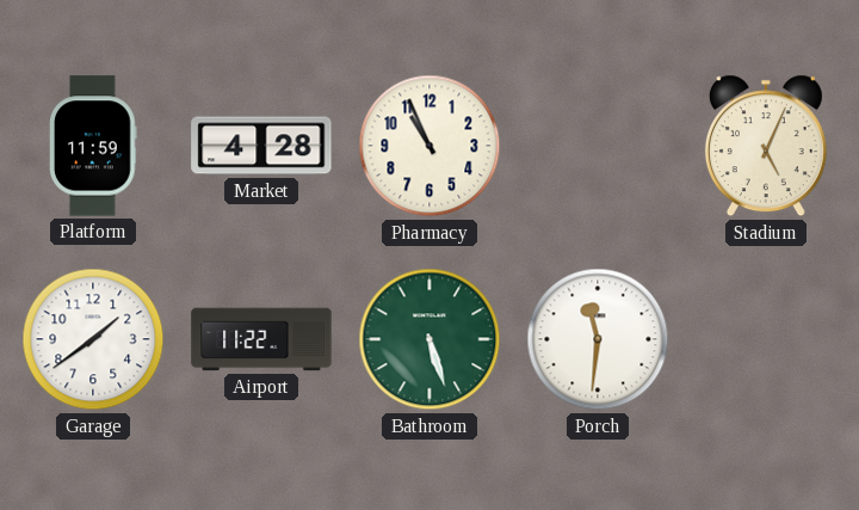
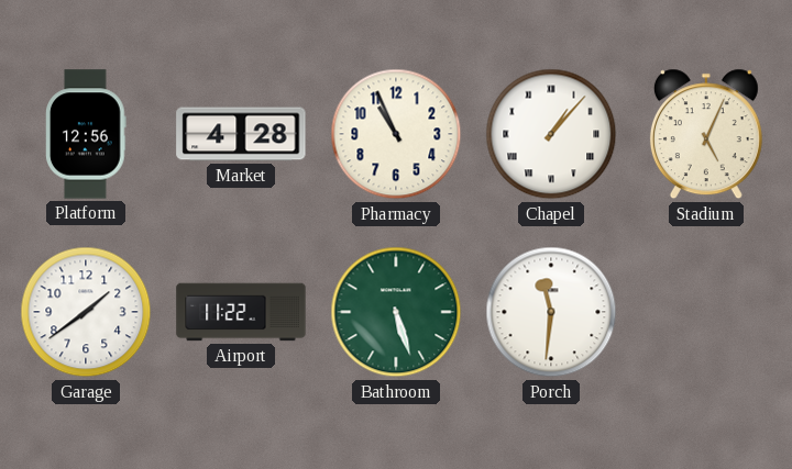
Platform: 11:59 -> 12:56 (87, 134)
Chapel: none -> 1:07 (551, 134)
